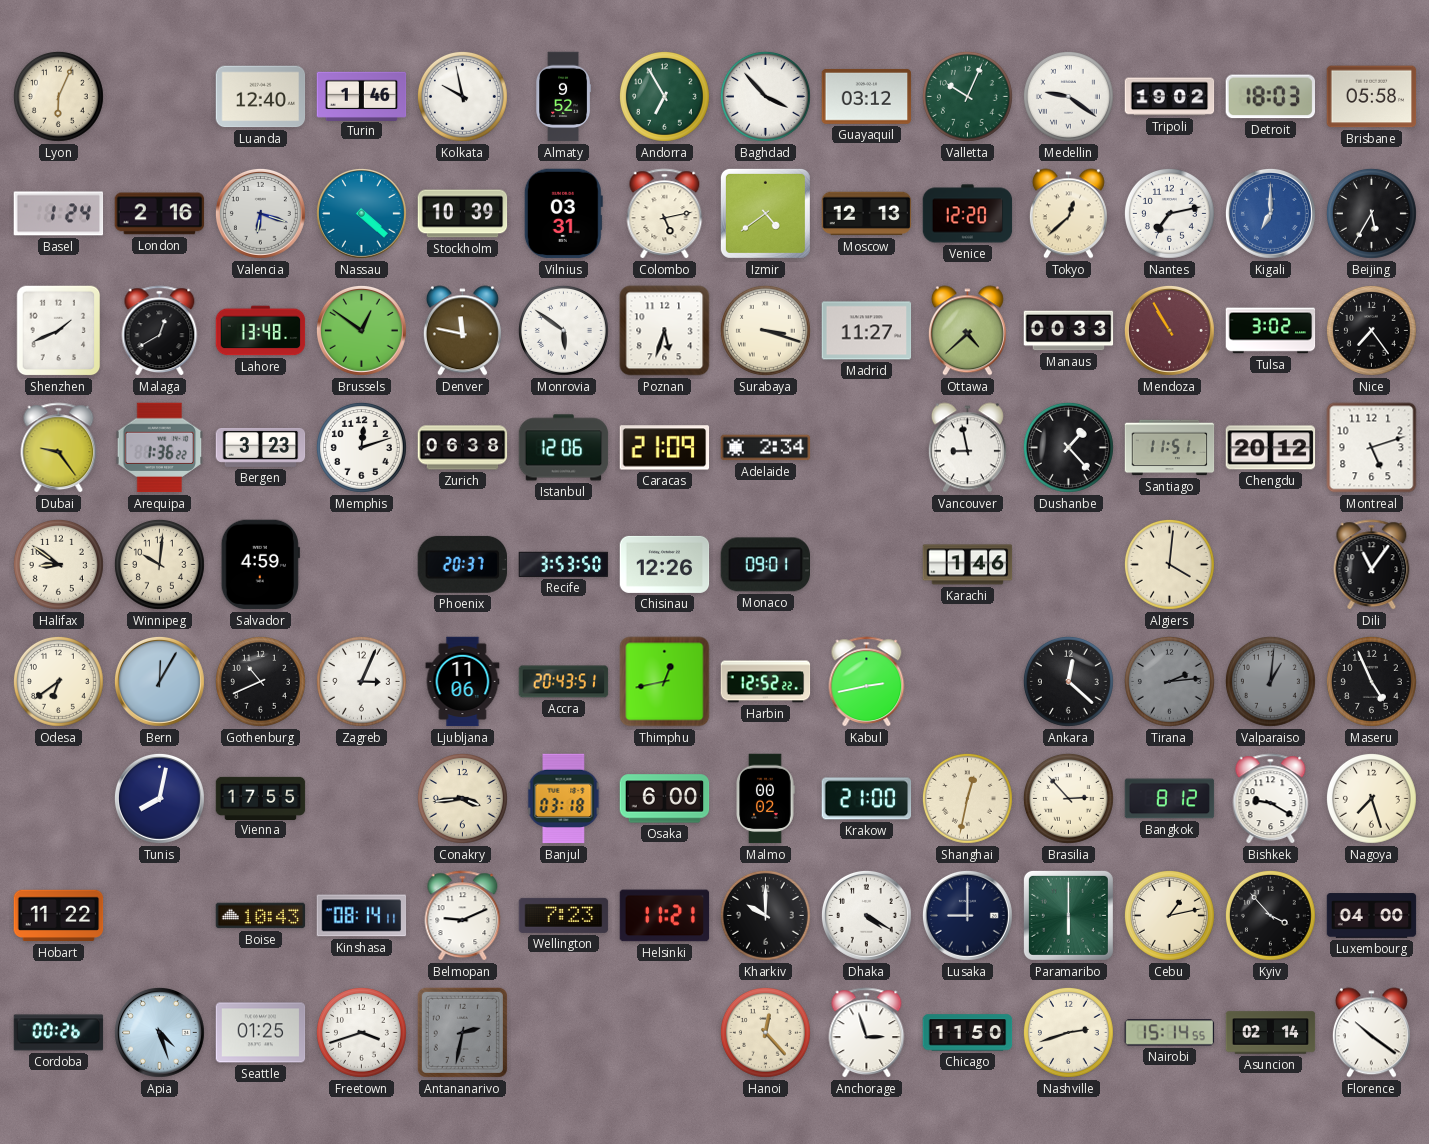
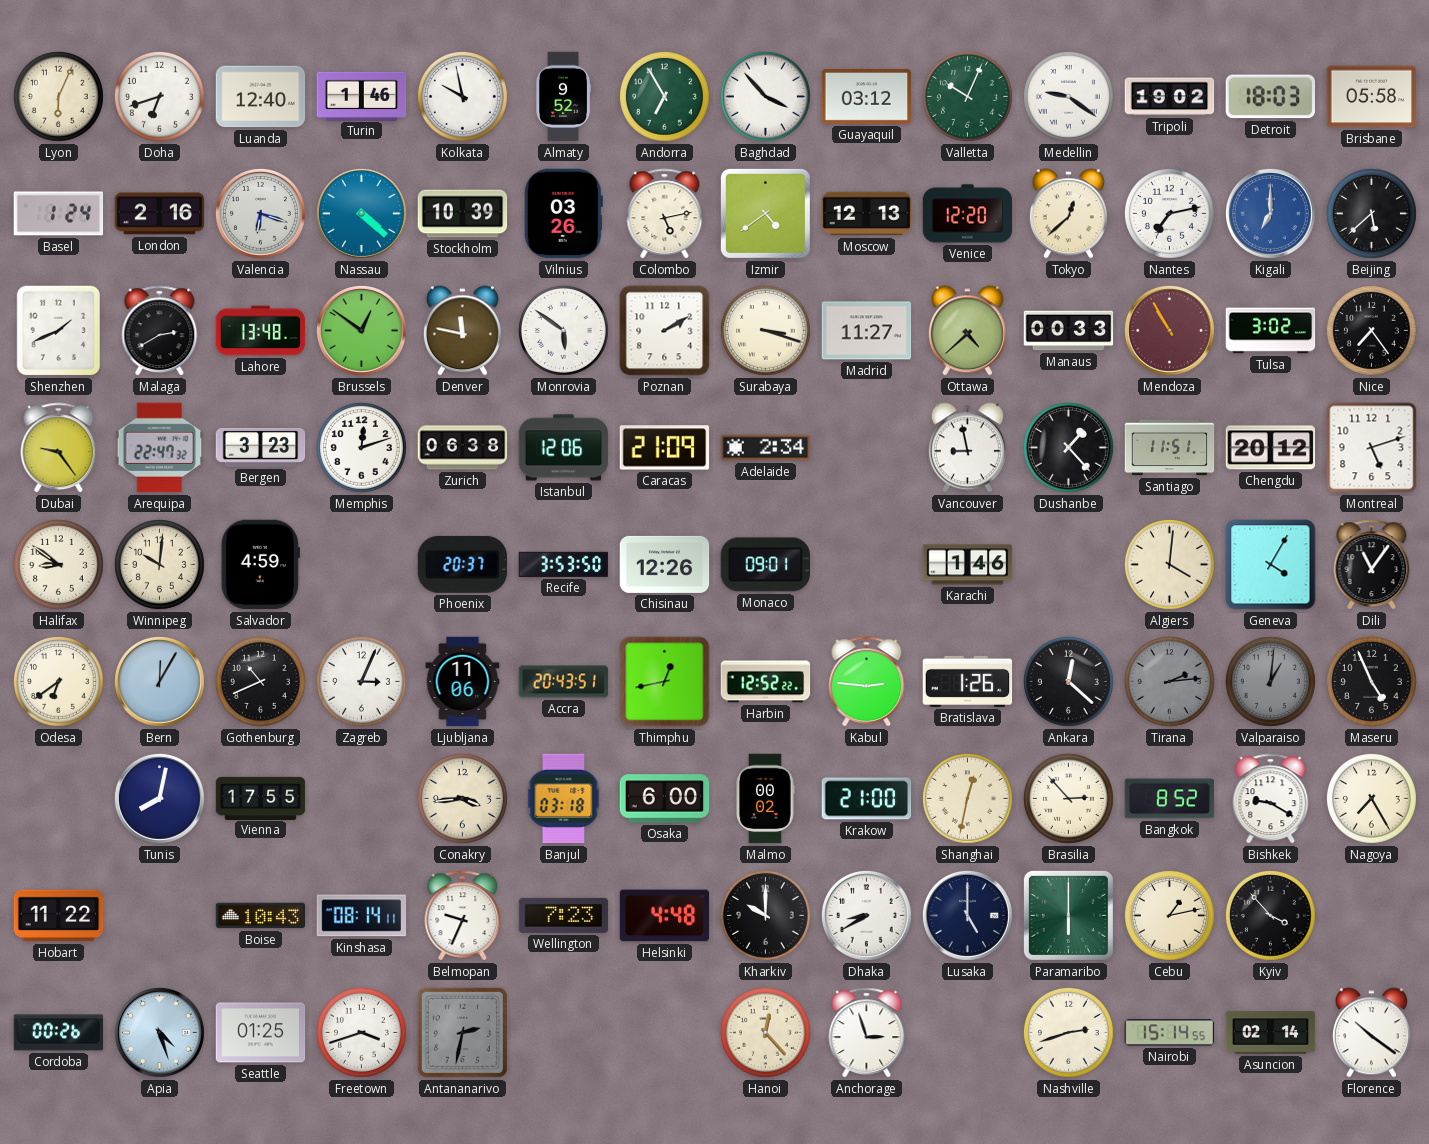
Doha: none -> 6:42 (159, 96)
Vilnius: 03:31 -> 03:26 (563, 214)
Beijing: 5:35 -> 5:38 (1371, 213)
Malaga: 12:40 -> 2:40 (160, 331)
Poznan: 5:33 -> 2:10 (665, 331)
Arequipa: 1:36 -> 22:47 (160, 448)
Geneva: none -> 4:05 (1271, 565)
Kabul: 2:43 -> 2:46 (867, 682)
Bratislava: none -> 1:26 (968, 681)
Bangkok: 8:12 -> 8:52 (1170, 799)
Nagoya: 7:27 -> 7:25 (1371, 798)
Belmopan: 9:11 -> 9:34 (463, 916)
Helsinki: 11:21 -> 4:48 (665, 916)
Dhaka: 4:20 -> 8:40 (866, 915)
Lusaka: 9:00 -> 5:00 (967, 915)
Luxembourg: 04:00 -> none (1372, 916)
Chicago: 11:50 -> none (968, 1033)
